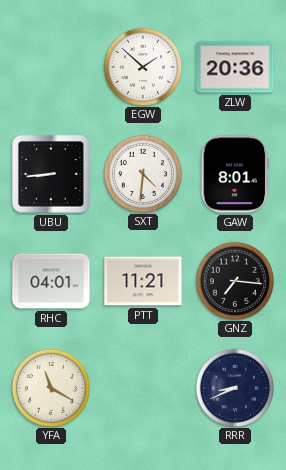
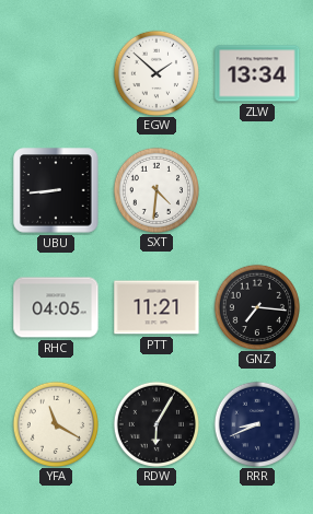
ZLW: 20:36 -> 13:34 (257, 73)
GAW: 8:01 -> none (235, 174)
RHC: 04:01 -> 04:05 (56, 307)
RDW: none -> 6:05 (155, 423)
